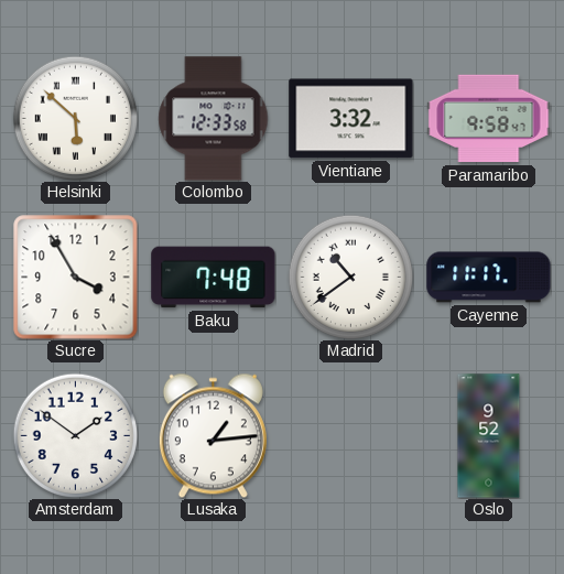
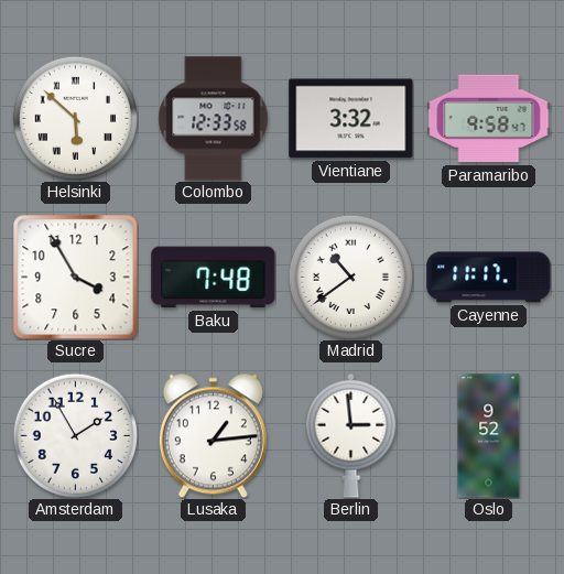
Amsterdam: 1:51 -> 1:55 (75, 435)
Berlin: none -> 2:59 (351, 435)
